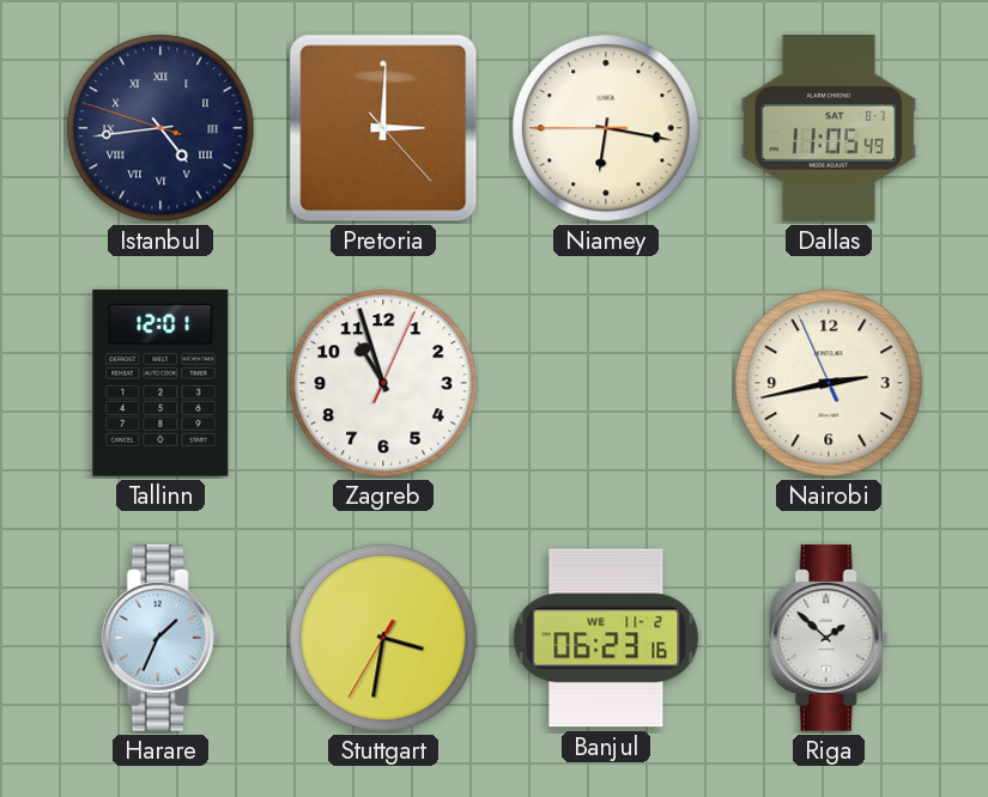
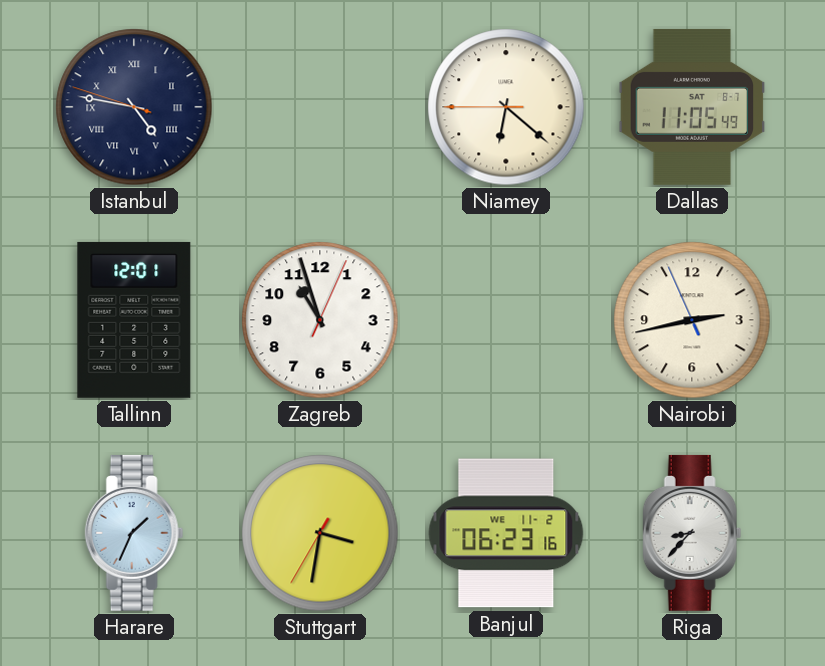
Istanbul: 4:43 -> 4:46 (134, 107)
Pretoria: 3:00 -> none (383, 128)
Niamey: 6:16 -> 6:21 (506, 107)
Riga: 1:52 -> 8:37 (692, 533)
